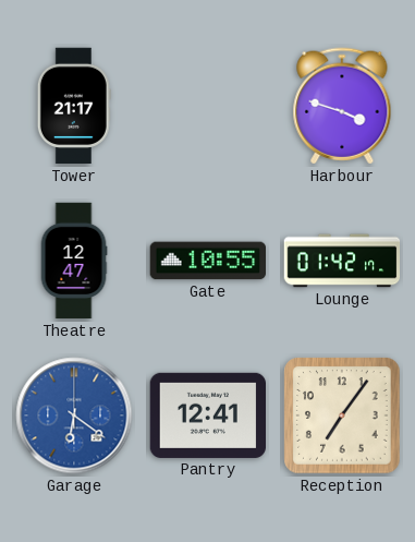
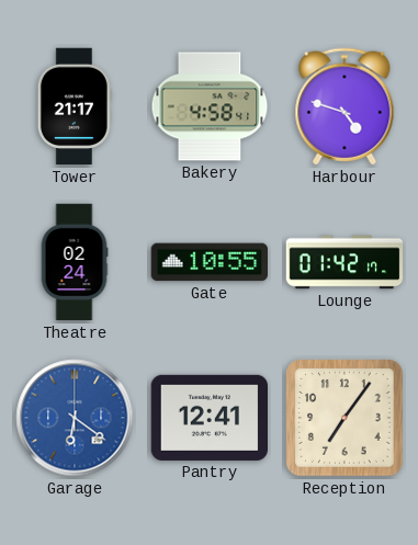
Bakery: none -> 4:58 (210, 106)
Harbour: 3:48 -> 4:48 (344, 106)
Theatre: 12:47 -> 02:24 (75, 262)
